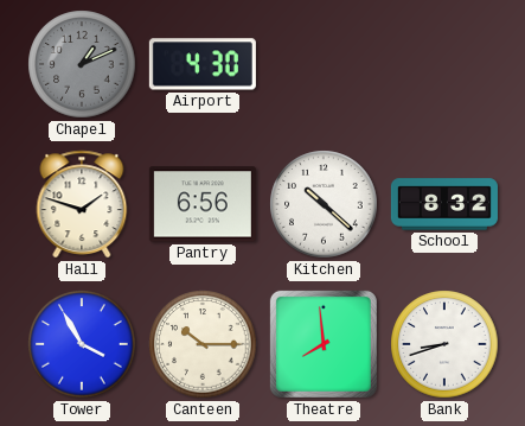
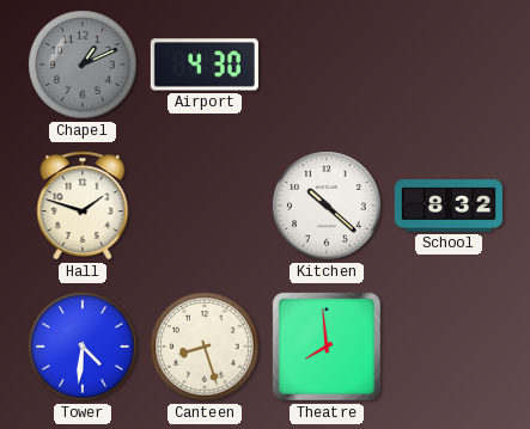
Pantry: 6:56 -> none (203, 204)
Tower: 3:55 -> 4:31 (83, 347)
Canteen: 10:15 -> 8:27 (205, 347)
Bank: 8:42 -> none (444, 344)
